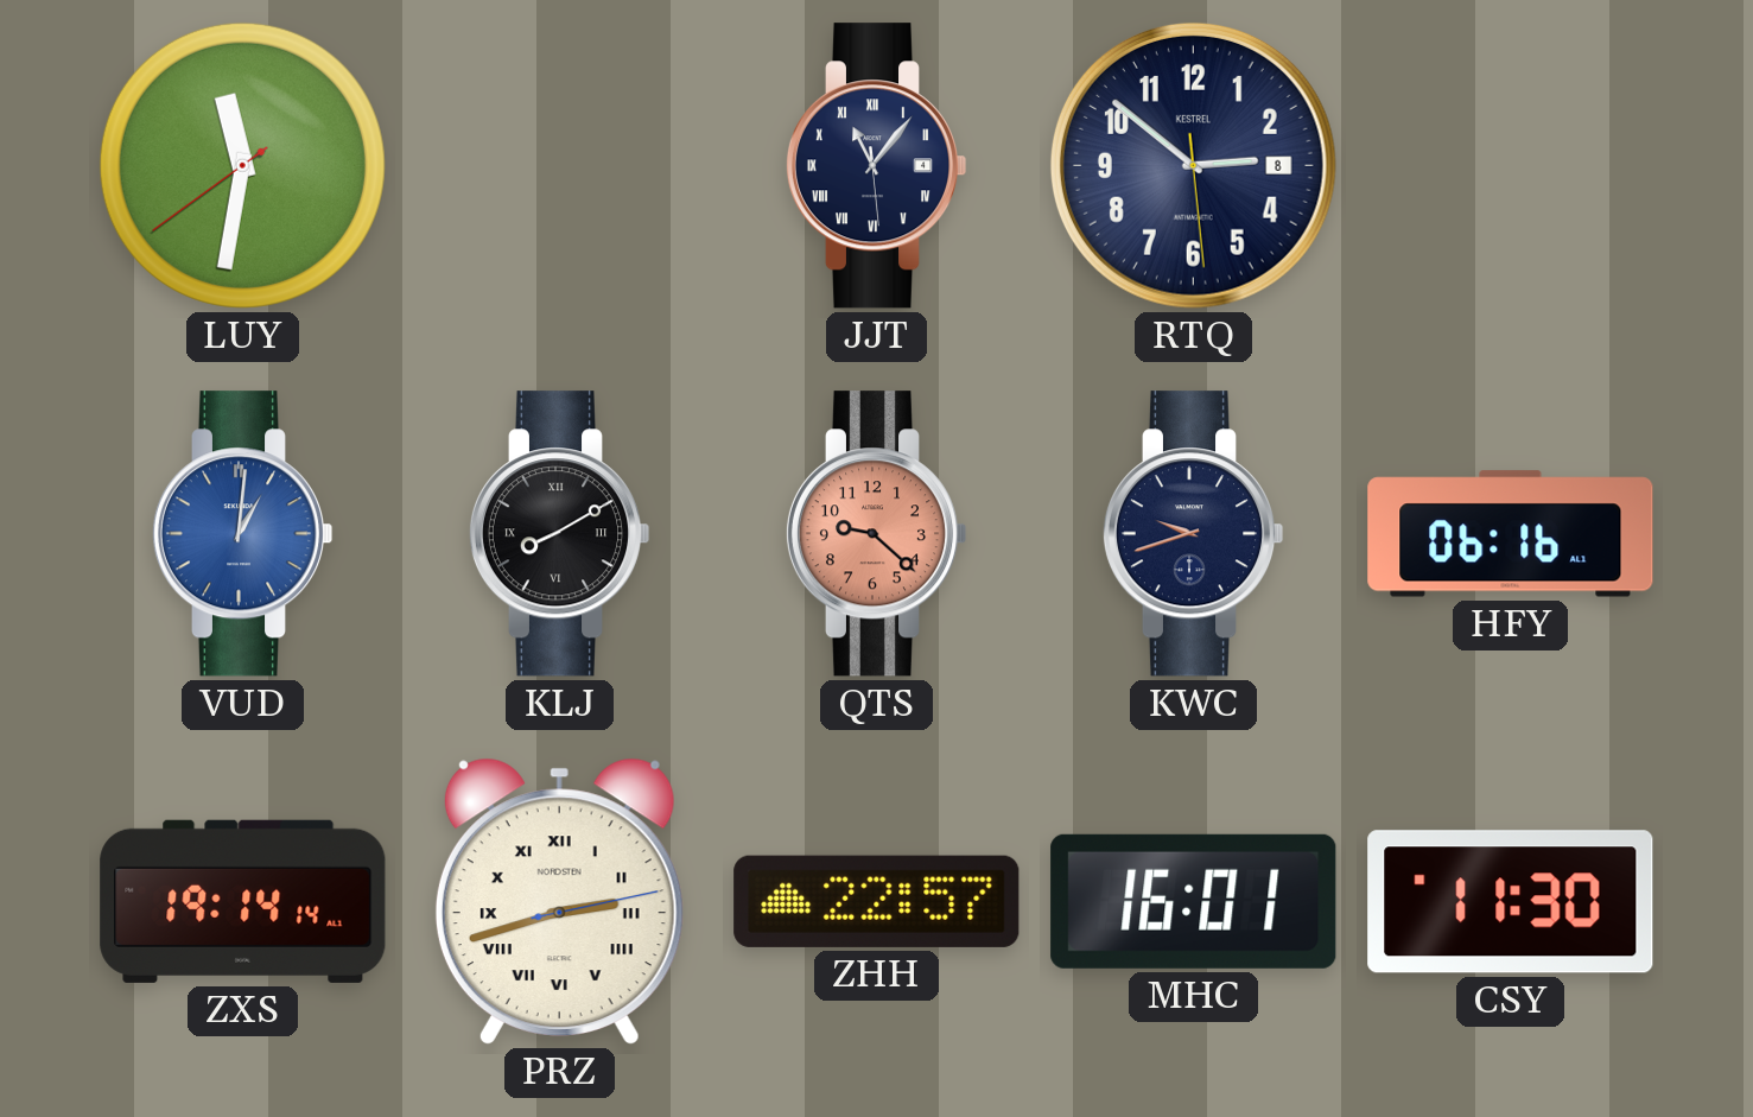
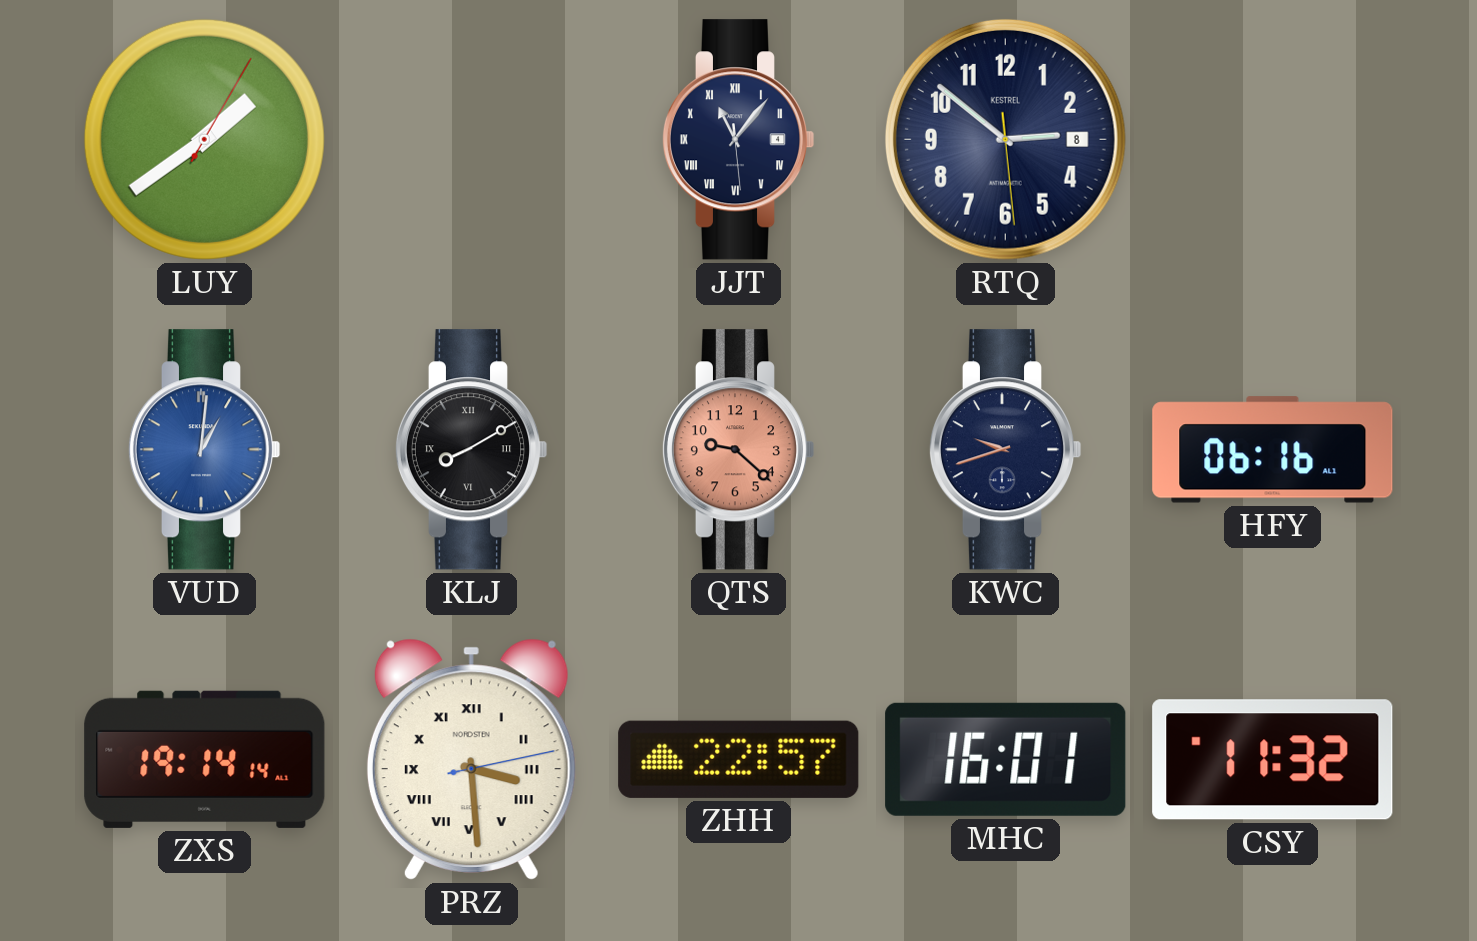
LUY: 11:31 -> 1:39 (204, 139)
PRZ: 2:42 -> 3:29 (471, 759)
CSY: 11:30 -> 11:32 (1273, 760)
